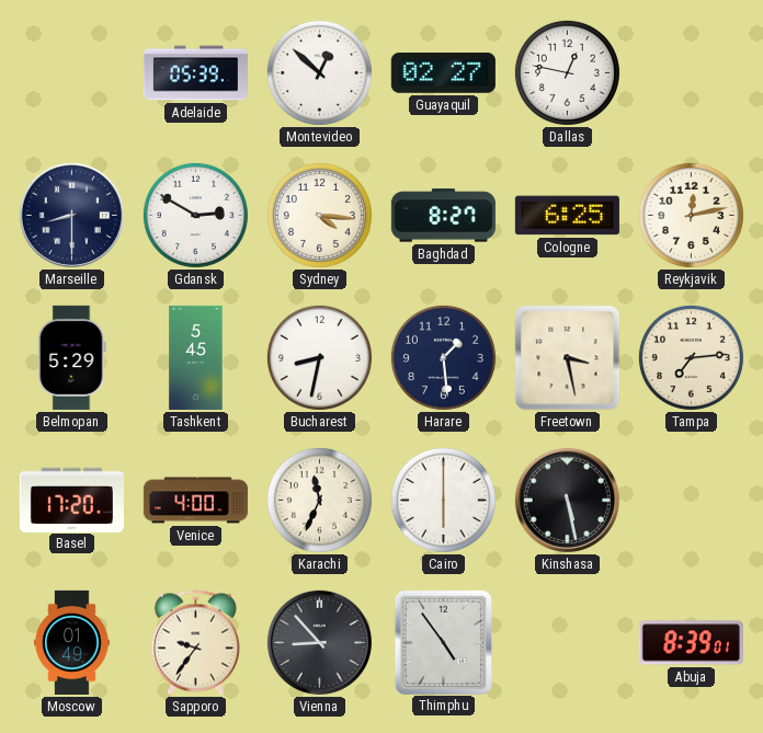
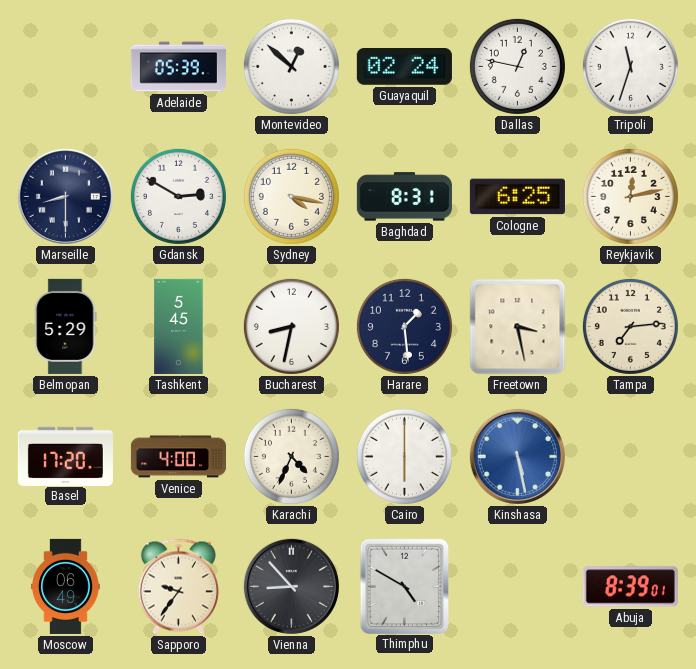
Guayaquil: 02:27 -> 02:24 (404, 67)
Tripoli: none -> 11:33 (630, 66)
Sydney: 4:16 -> 4:17 (291, 196)
Baghdad: 8:27 -> 8:31 (404, 197)
Karachi: 11:34 -> 4:34 (291, 456)
Kinshasa dial: black -> blue (517, 456)
Moscow: 01:49 -> 06:49 (66, 586)
Thimphu: 4:54 -> 4:50 (404, 586)
